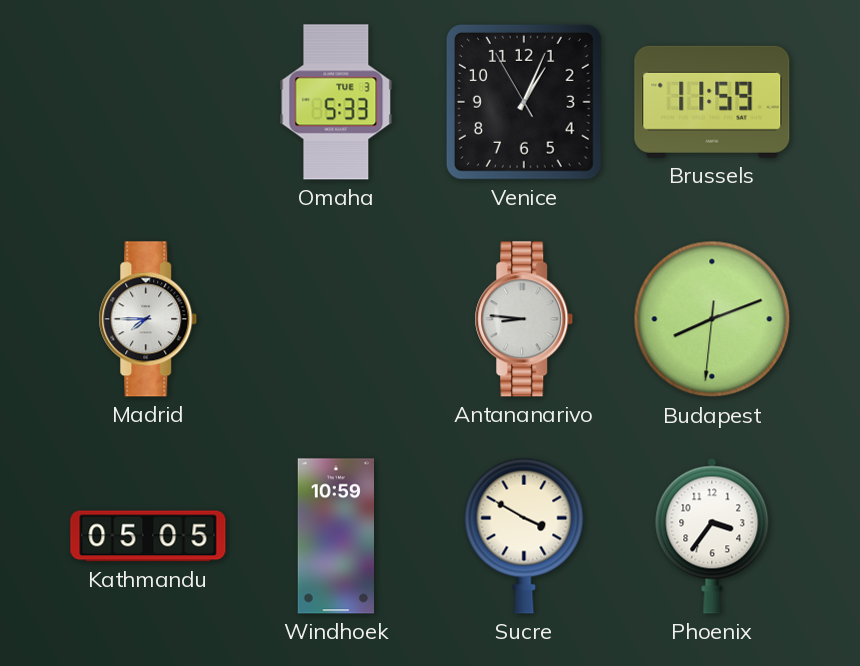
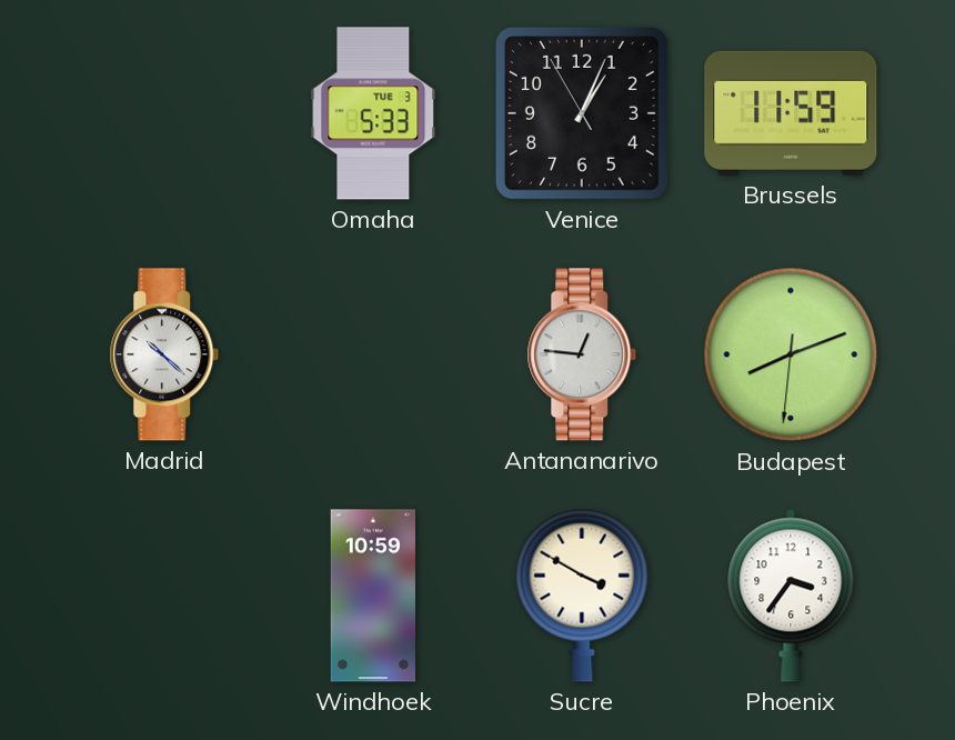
Madrid: 7:45 -> 10:22 (164, 354)
Antananarivo: 8:46 -> 12:46 (582, 354)
Kathmandu: 05:05 -> none (148, 536)
